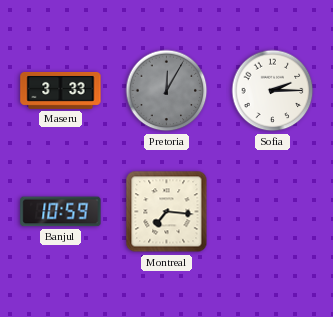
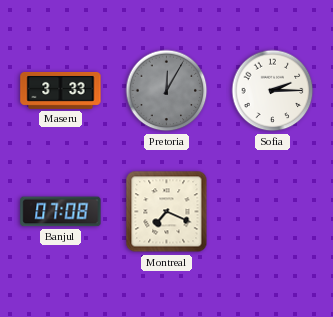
Banjul: 10:59 -> 07:08 (61, 212)
Montreal: 7:16 -> 7:19 (167, 212)
